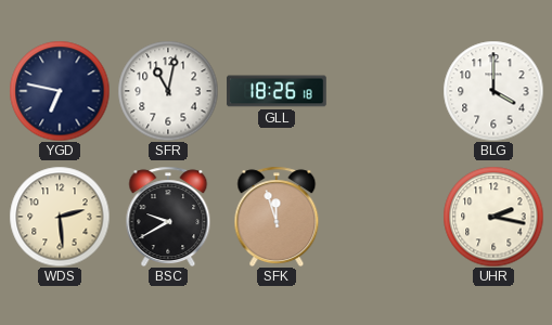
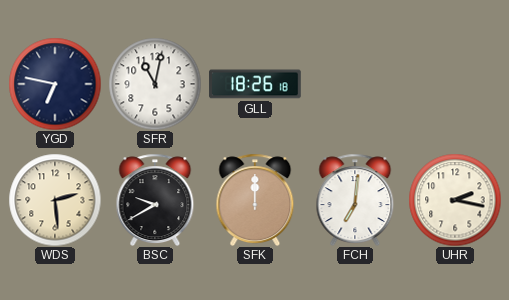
BLG: 4:00 -> none (493, 91)
SFK: 11:57 -> 12:00 (255, 200)
FCH: none -> 7:01 (355, 200)
